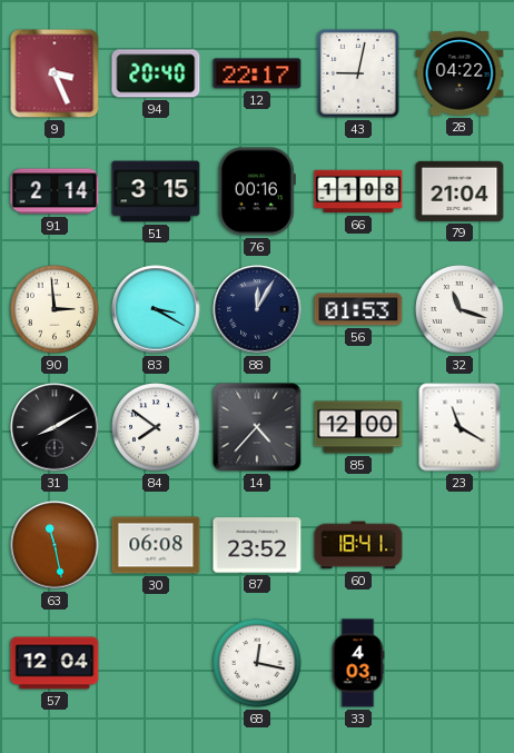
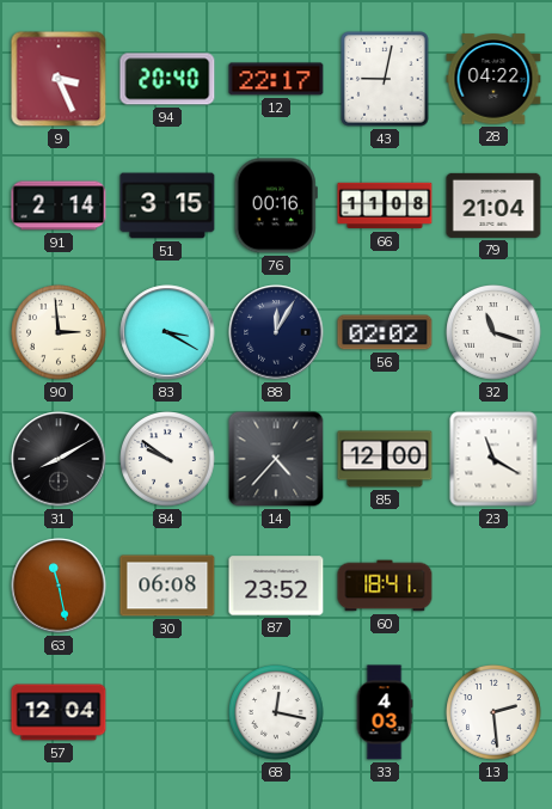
56: 01:53 -> 02:02 (385, 332)
84: 7:51 -> 9:51 (167, 459)
13: none -> 2:29 (493, 712)
